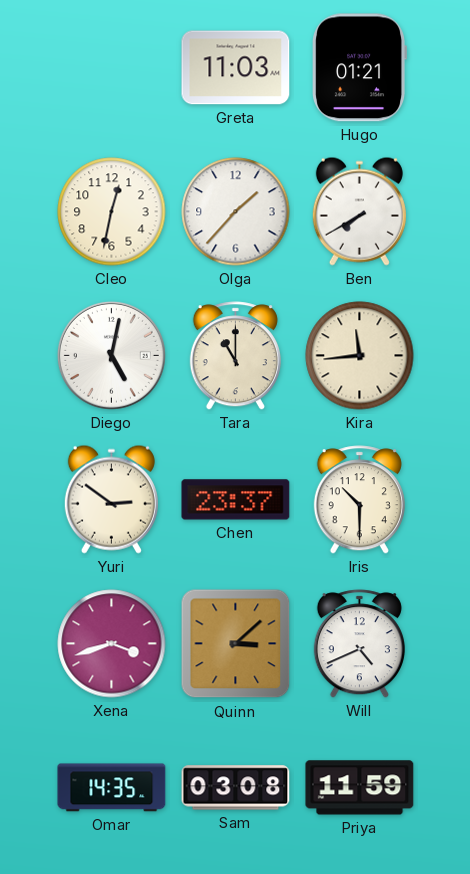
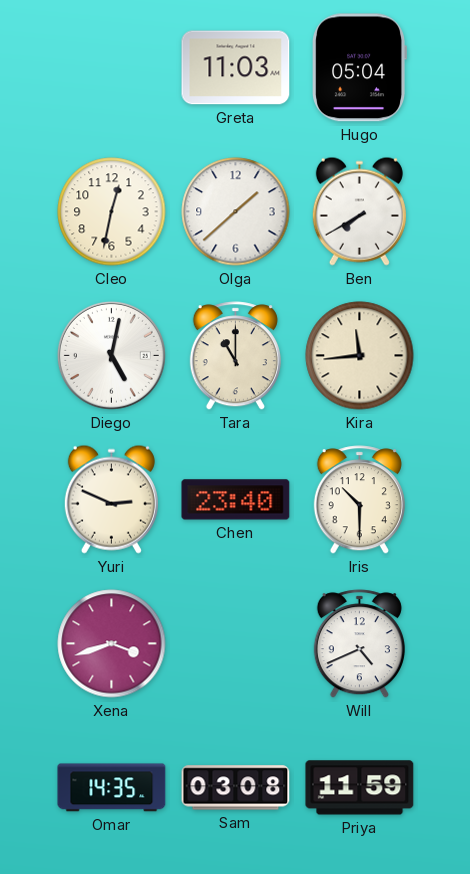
Hugo: 01:21 -> 05:04 (359, 68)
Olga: 1:37 -> 1:38 (236, 212)
Yuri: 2:51 -> 2:49 (111, 499)
Chen: 23:37 -> 23:40 (236, 500)
Quinn: 3:08 -> none (236, 644)
